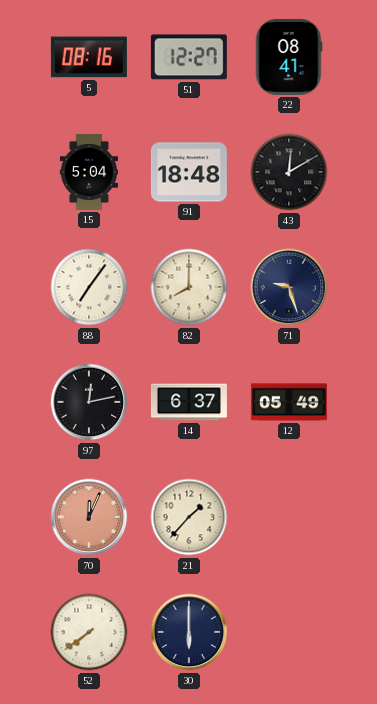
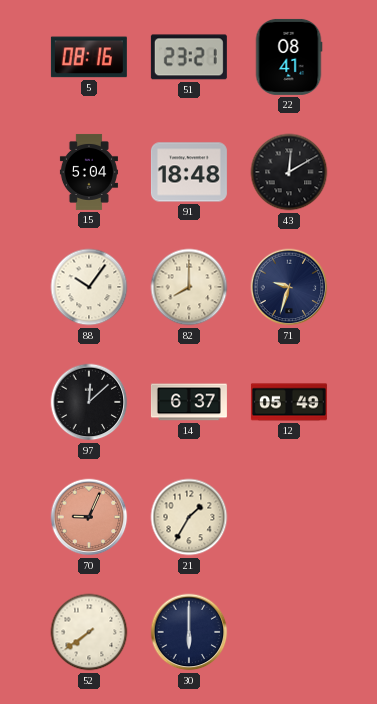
51: 12:27 -> 23:21 (189, 57)
88: 7:06 -> 10:06 (89, 287)
71: 9:27 -> 9:33 (289, 287)
97: 12:13 -> 12:08 (89, 402)
70: 12:04 -> 9:04 (89, 517)
21: 1:37 -> 1:35 (189, 517)
